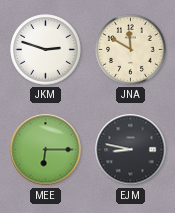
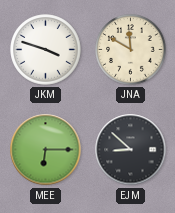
JKM: 2:48 -> 3:48 (46, 50)
EJM: 8:47 -> 8:52 (131, 150)
